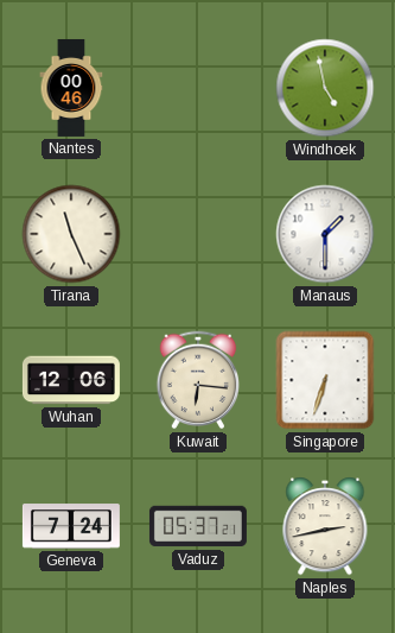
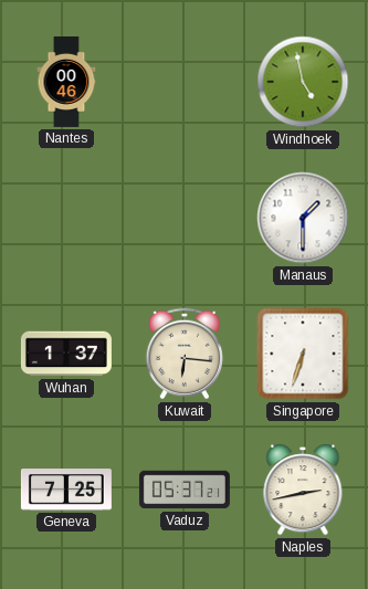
Tirana: 11:26 -> none (71, 234)
Wuhan: 12:06 -> 1:37 (66, 354)
Geneva: 7:24 -> 7:25 (66, 490)
